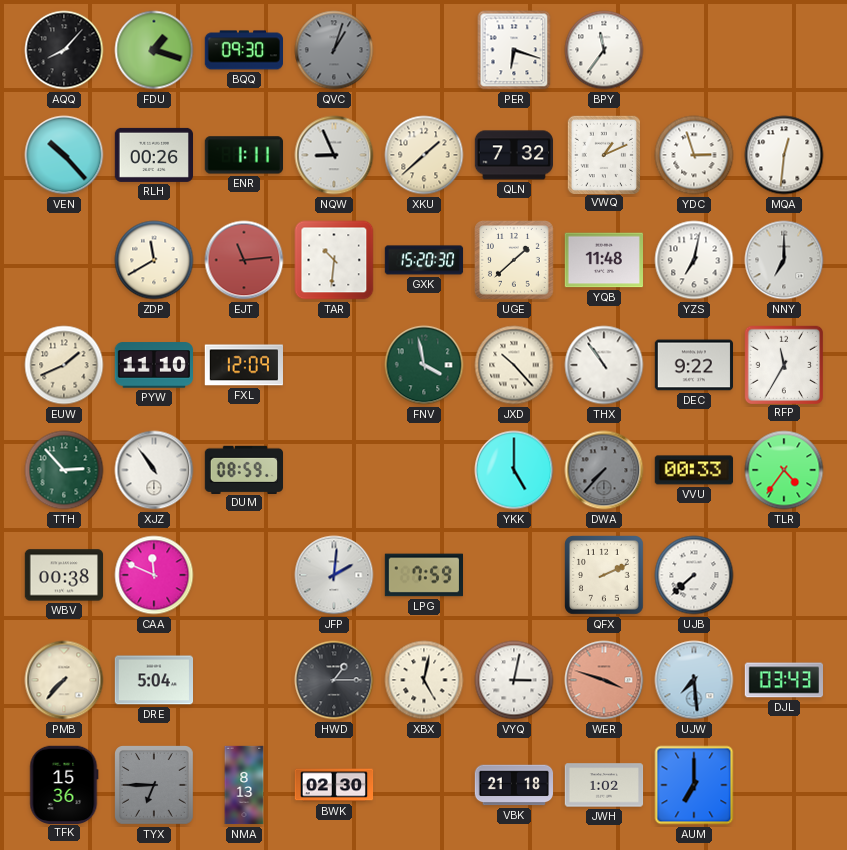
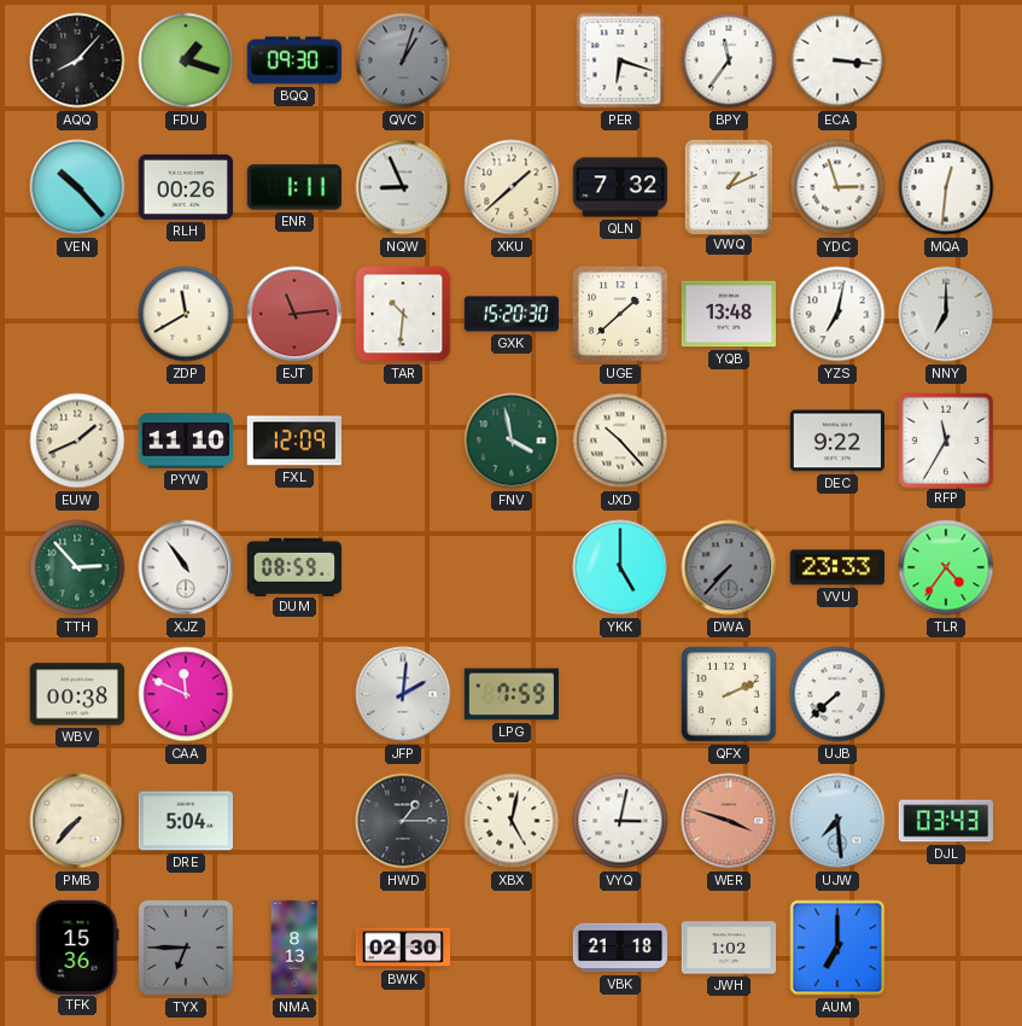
ECA: none -> 3:16 (837, 60)
YQB: 11:48 -> 13:48 (728, 314)
THX: 10:54 -> none (604, 365)
VVU: 00:33 -> 23:33 (836, 567)
